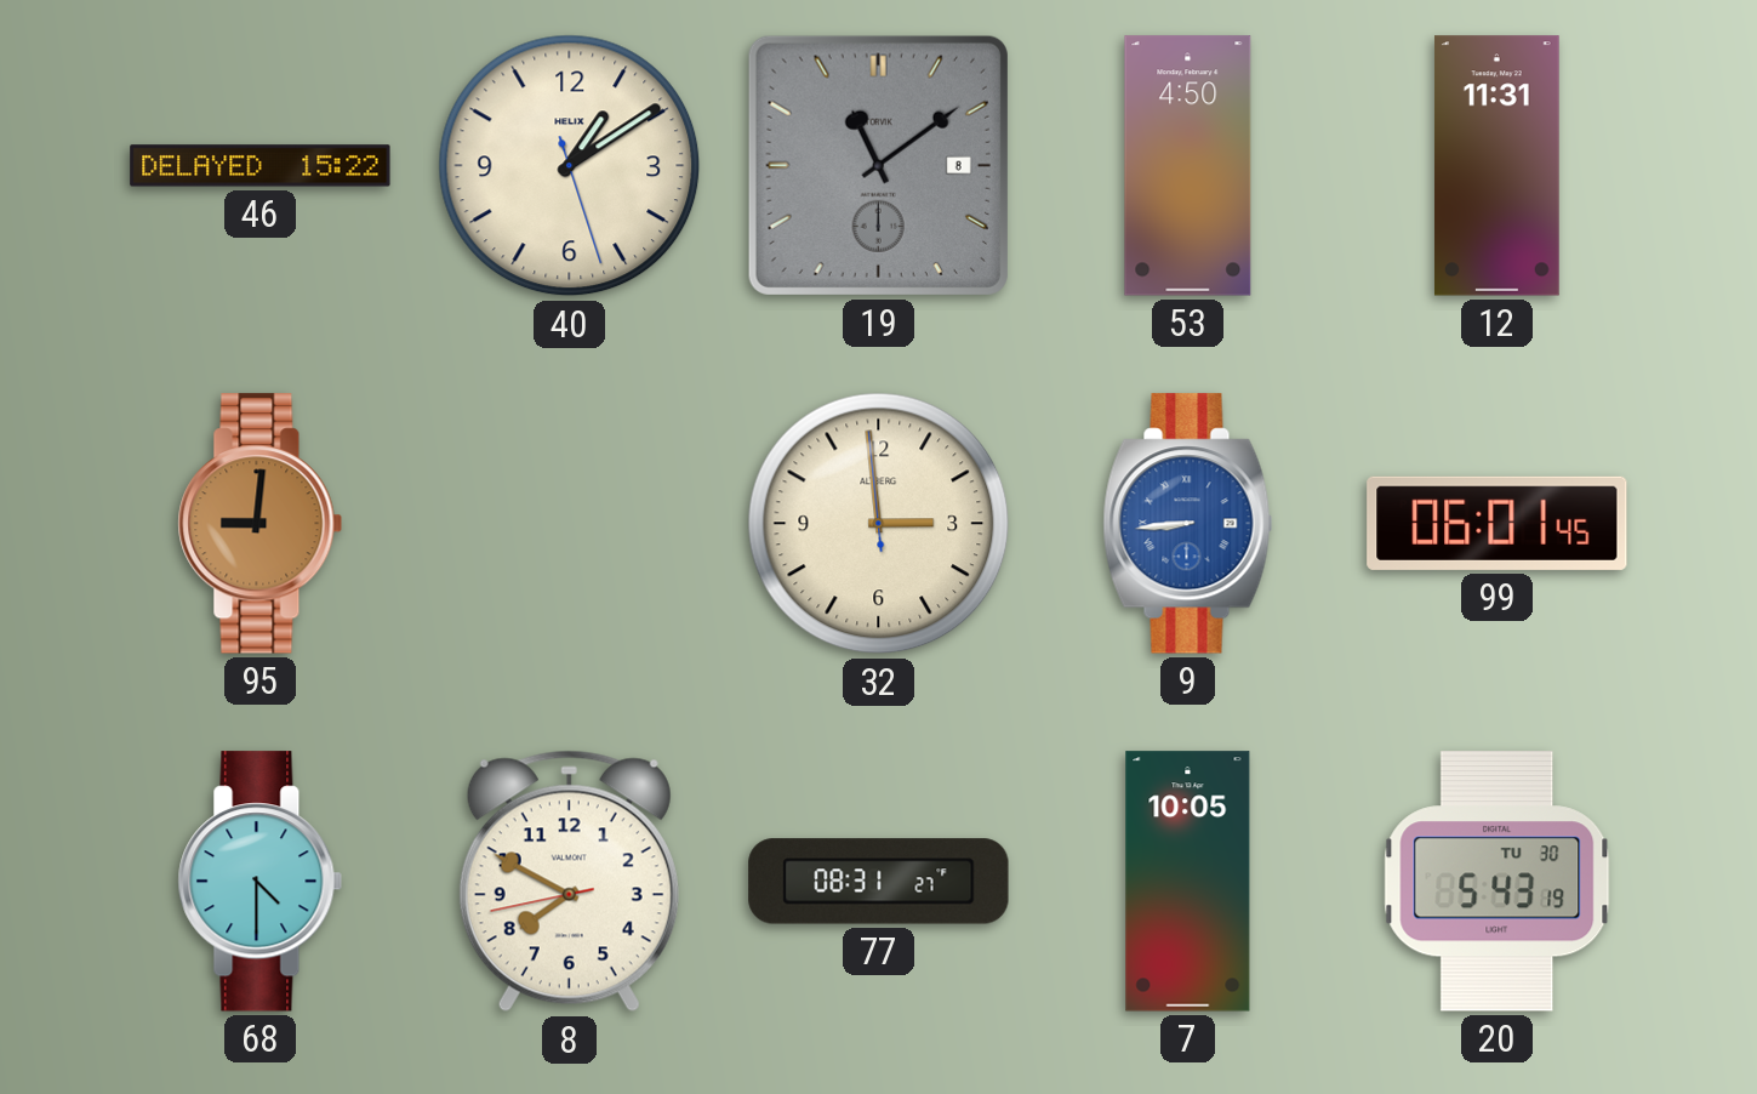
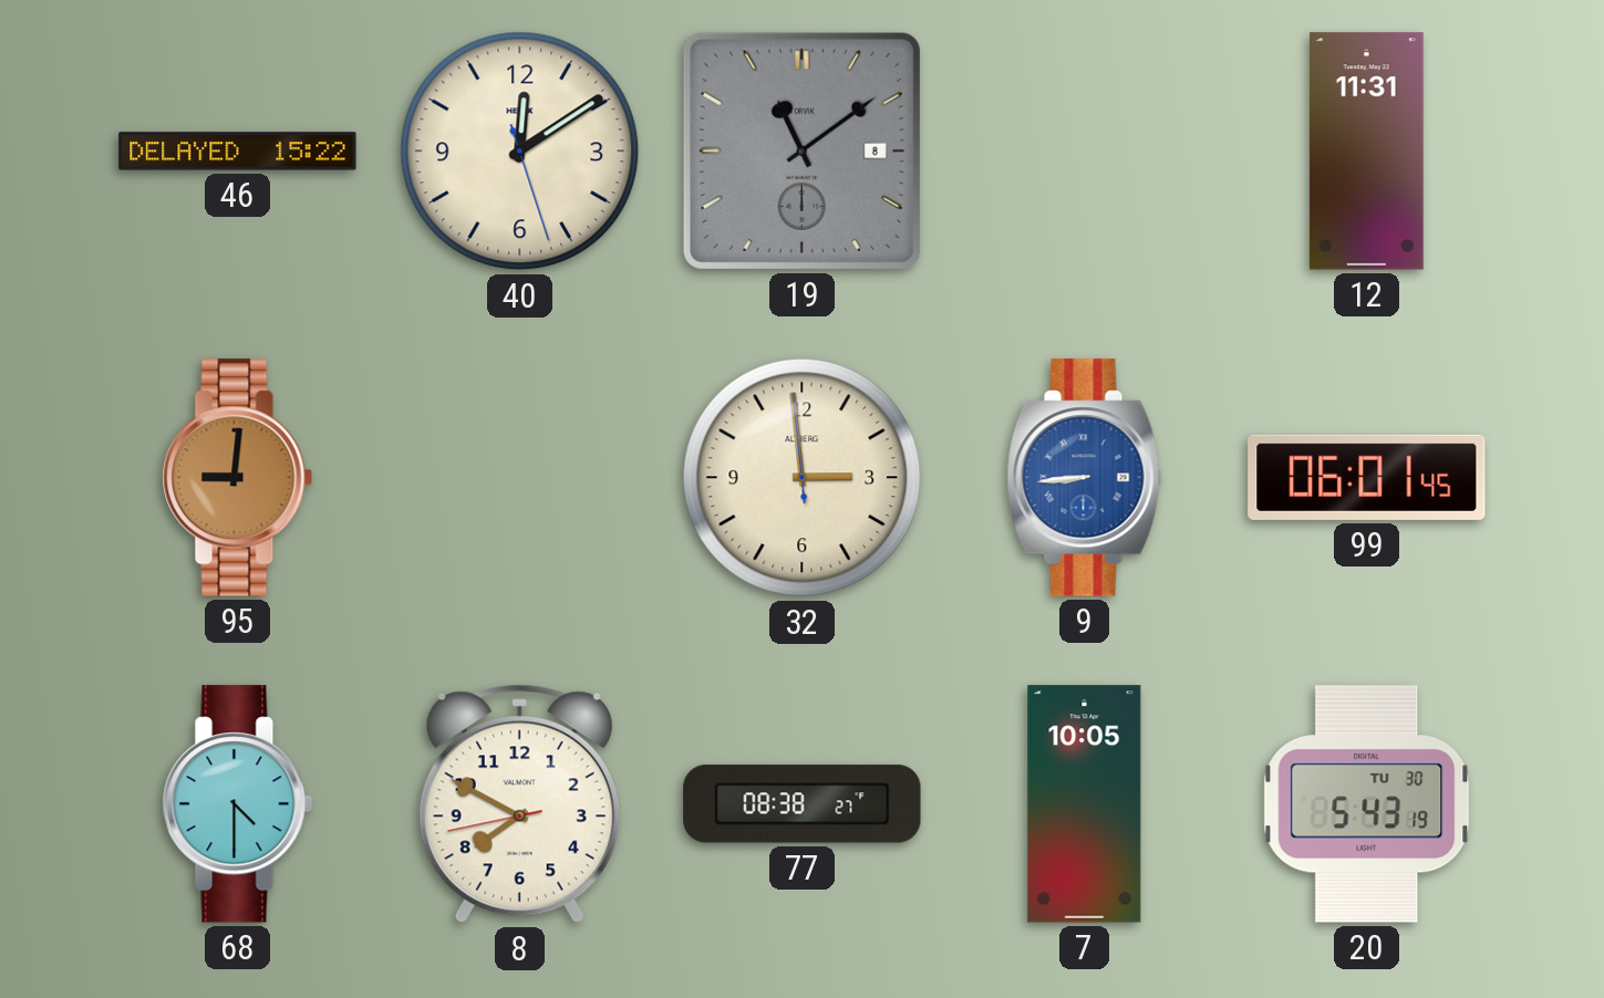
40: 1:09 -> 12:09 (520, 152)
53: 4:50 -> none (1188, 166)
77: 08:31 -> 08:38 (803, 804)
